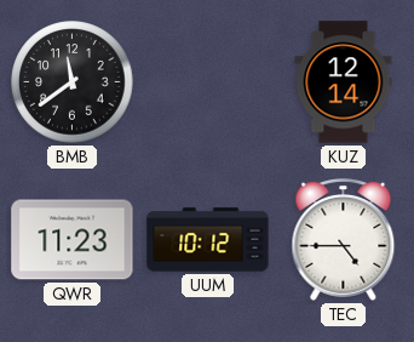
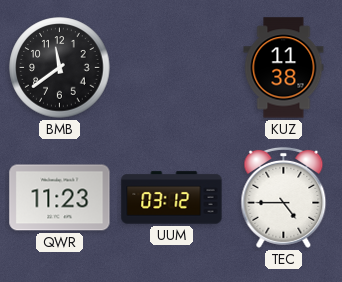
KUZ: 12:14 -> 11:38 (284, 68)
UUM: 10:12 -> 03:12 (172, 198)
